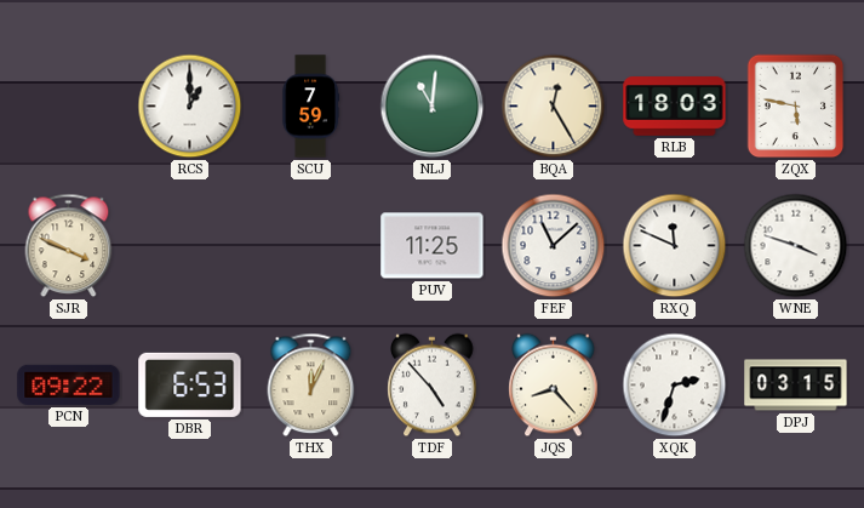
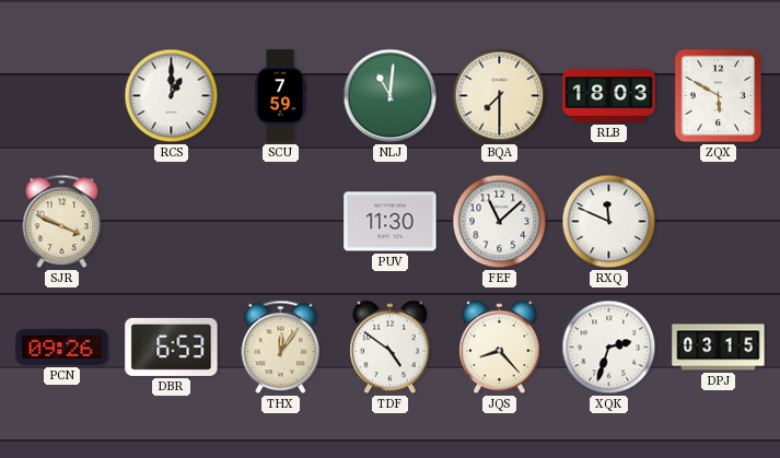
BQA: 12:25 -> 7:30 (500, 96)
ZQX: 5:47 -> 5:50 (719, 96)
PUV: 11:25 -> 11:30 (391, 222)
WNE: 3:48 -> none (796, 246)
PCN: 09:22 -> 09:26 (62, 347)
THX: 12:04 -> 12:06 (281, 348)
TDF: 4:53 -> 4:51 (391, 348)
